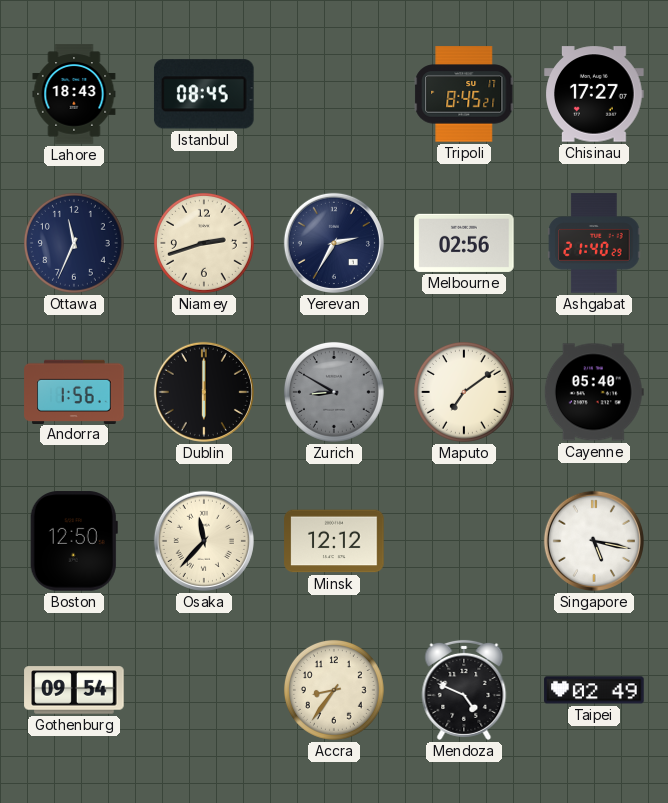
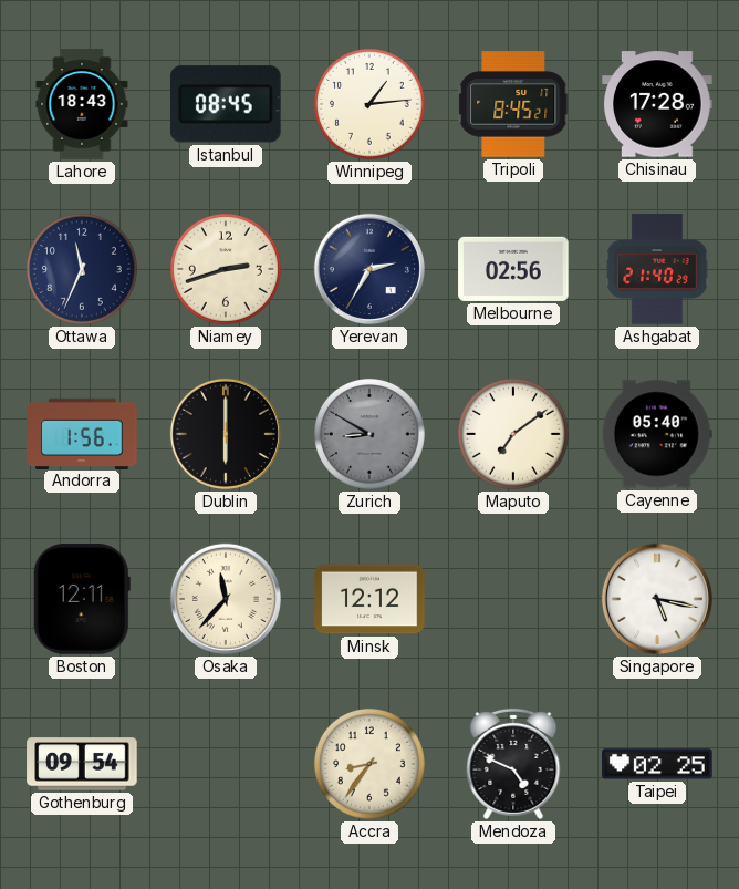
Winnipeg: none -> 1:14 (369, 104)
Chisinau: 17:27 -> 17:28 (657, 104)
Boston: 12:50 -> 12:11 (82, 599)
Taipei: 02:49 -> 02:25 (657, 764)
